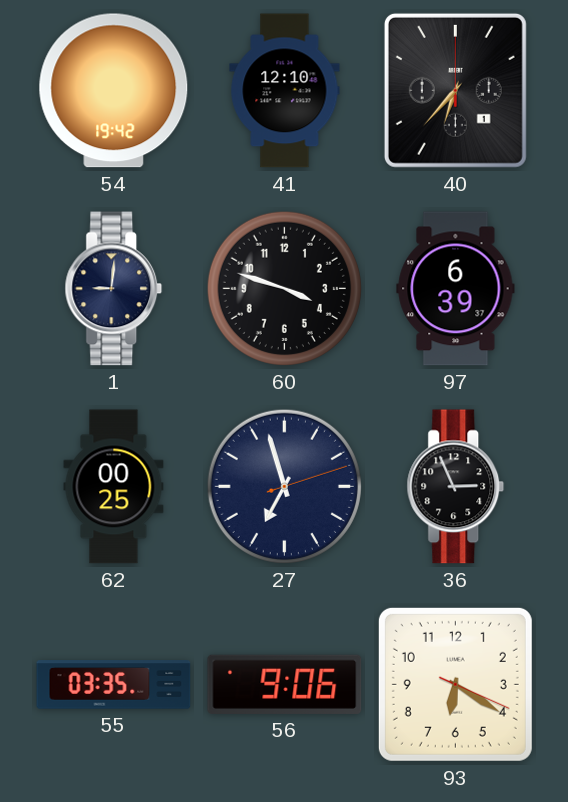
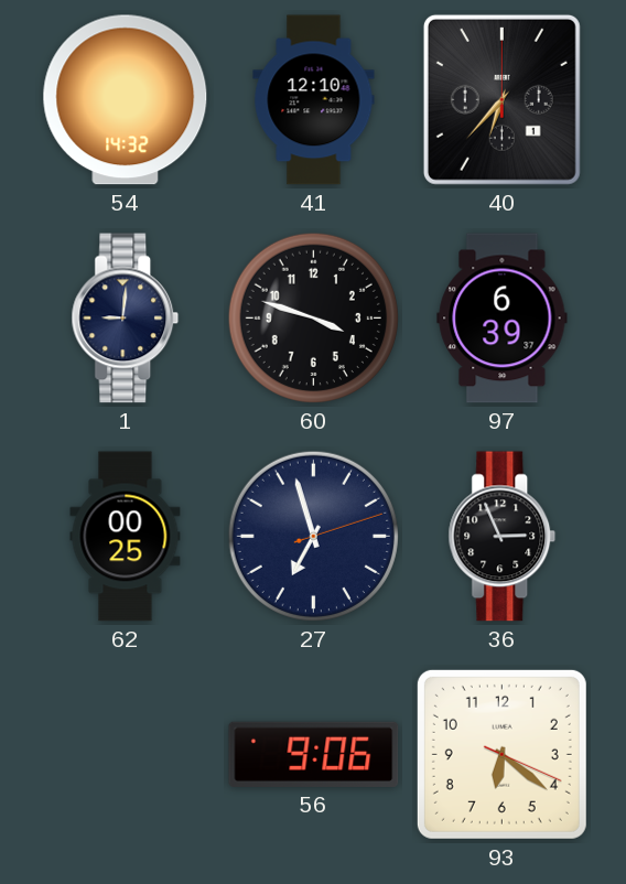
54: 19:42 -> 14:32 (126, 100)
55: 03:35 -> none (114, 685)
93: 6:20 -> 6:21 (501, 754)
